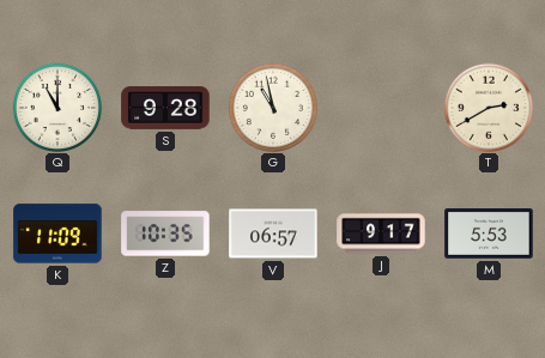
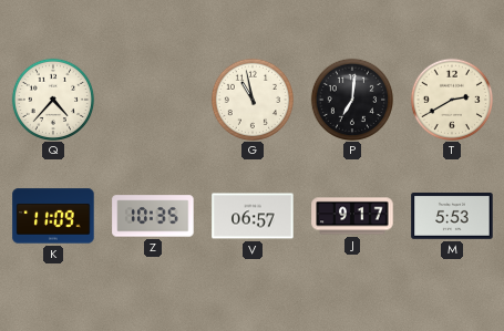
Q: 11:00 -> 4:37 (52, 99)
S: 9:28 -> none (165, 108)
P: none -> 7:01 (351, 99)
